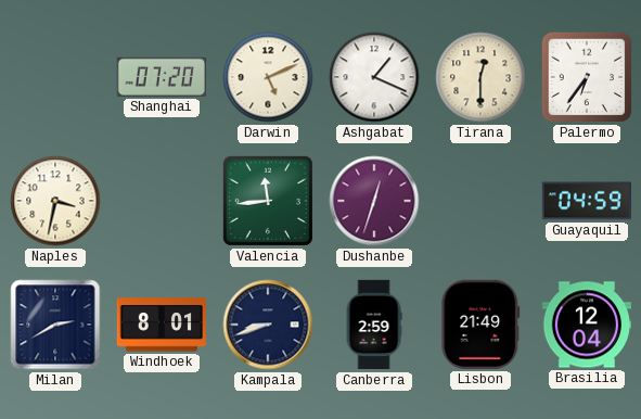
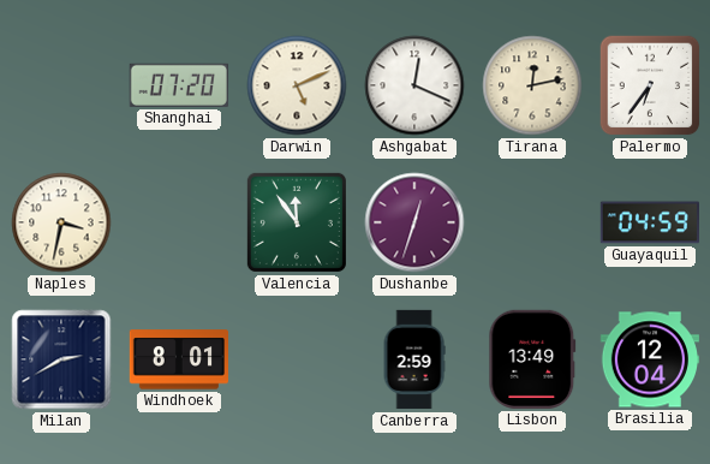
Ashgabat: 1:19 -> 12:19 (414, 85)
Tirana: 12:30 -> 12:13 (532, 85)
Valencia: 11:44 -> 11:54 (297, 222)
Kampala: 8:42 -> none (268, 325)
Lisbon: 21:49 -> 13:49 (532, 359)
